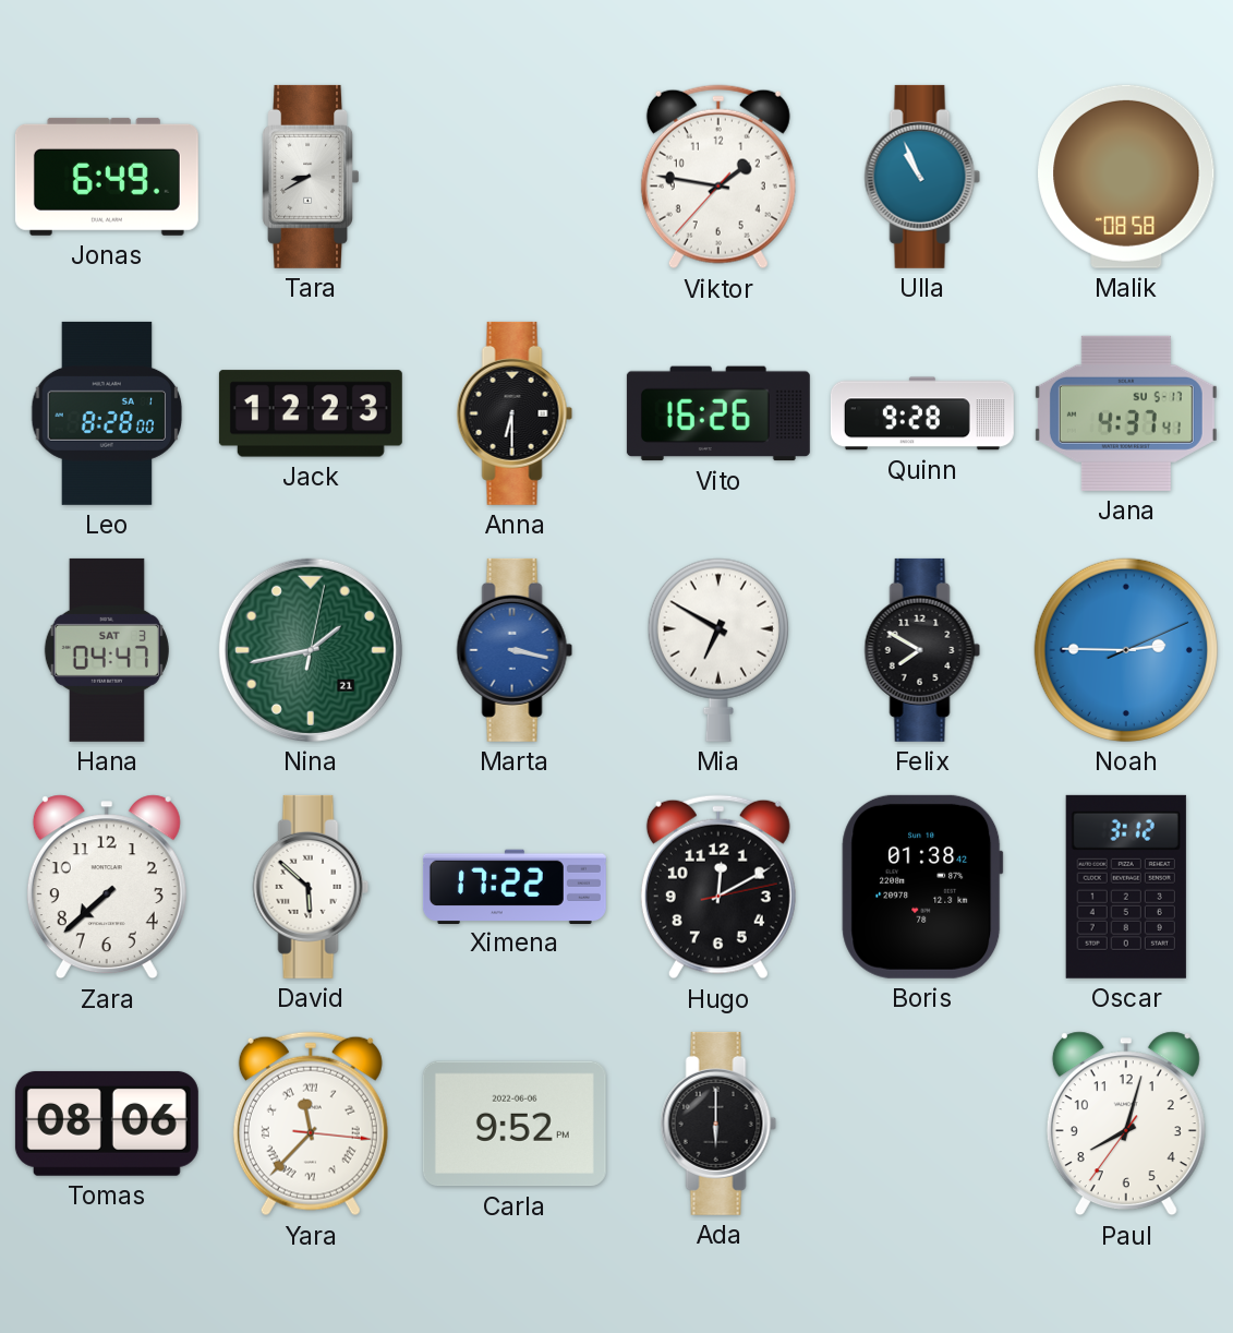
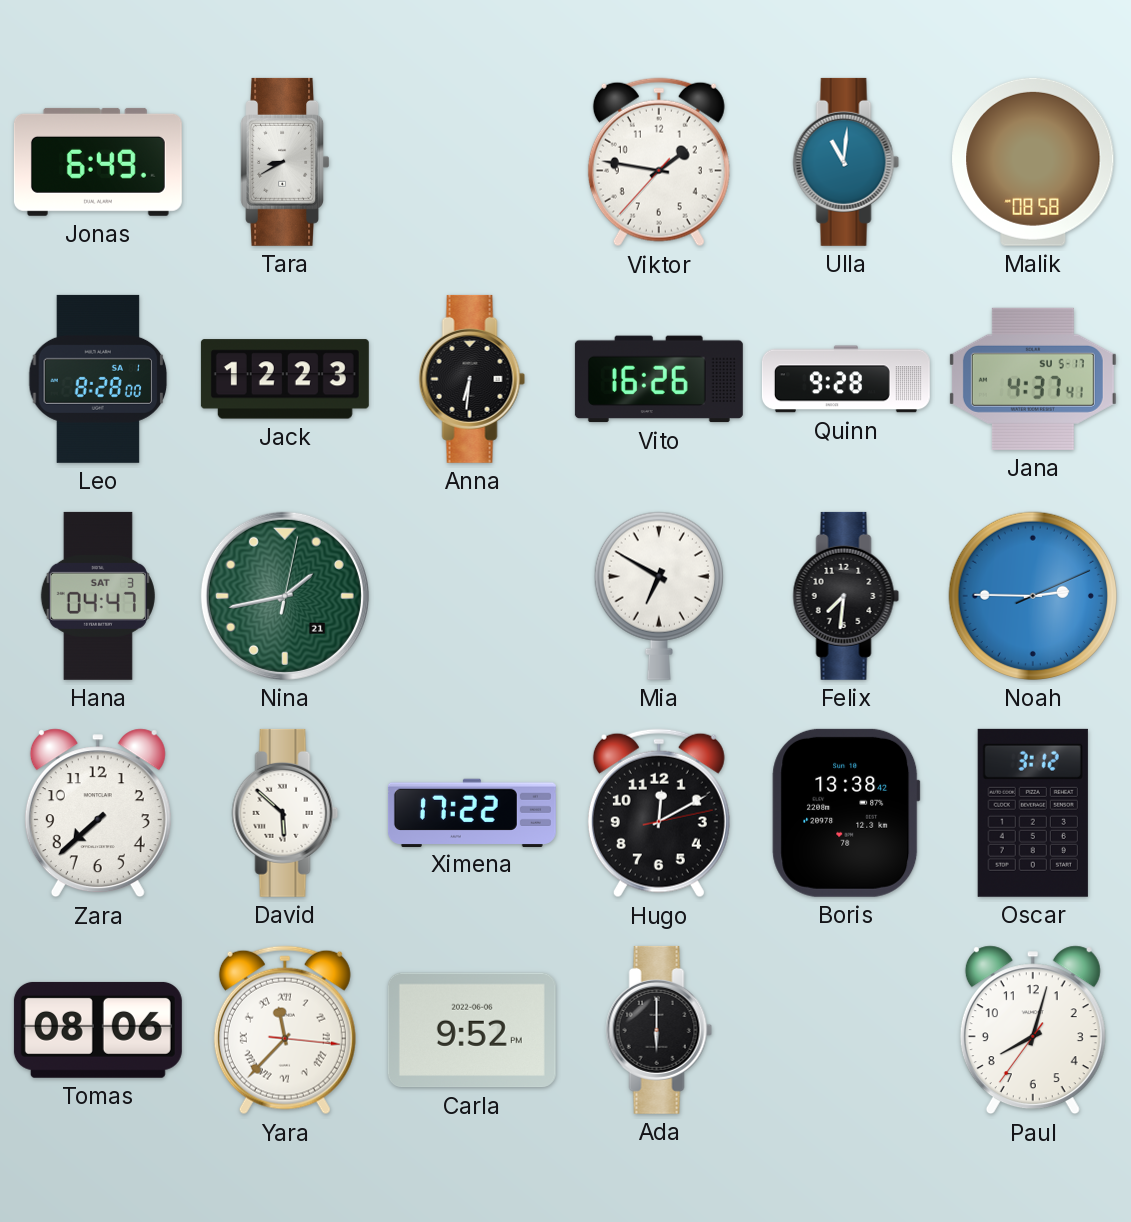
Ulla: 10:56 -> 11:01 (846, 162)
Anna: 6:30 -> 6:31 (472, 379)
Marta: 3:17 -> none (515, 650)
Felix: 7:50 -> 7:31 (846, 596)
Boris: 01:38 -> 13:38 (846, 813)
